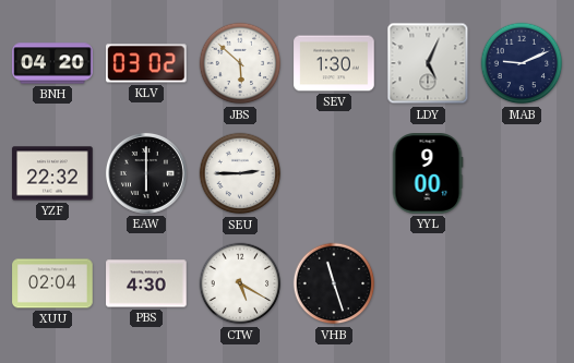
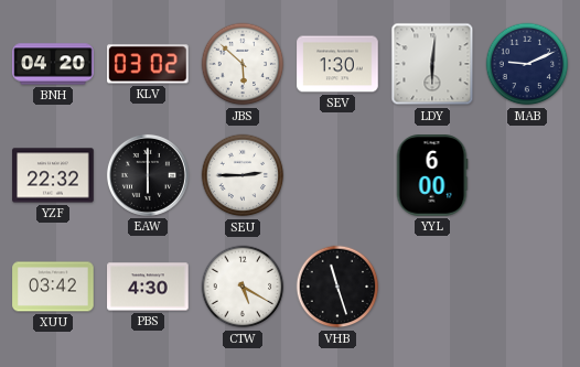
LDY: 5:04 -> 6:01 (432, 64)
YYL: 9:00 -> 6:00 (432, 175)
XUU: 02:04 -> 03:42 (53, 287)
